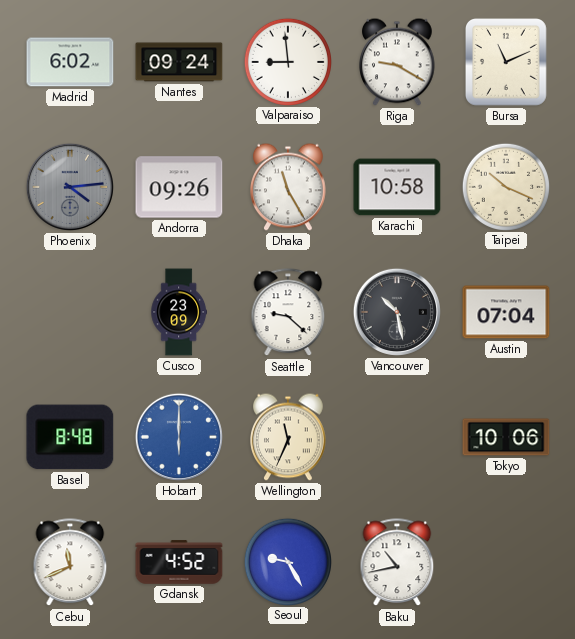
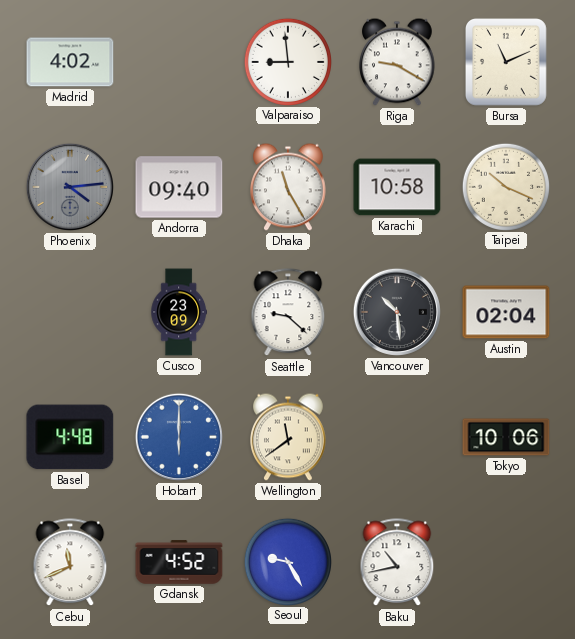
Madrid: 6:02 -> 4:02 (70, 62)
Nantes: 09:24 -> none (179, 62)
Andorra: 09:26 -> 09:40 (179, 187)
Vancouver: 10:28 -> 10:29 (397, 312)
Austin: 07:04 -> 02:04 (506, 312)
Basel: 8:48 -> 4:48 (70, 437)
Wellington: 11:34 -> 11:39 (288, 437)
